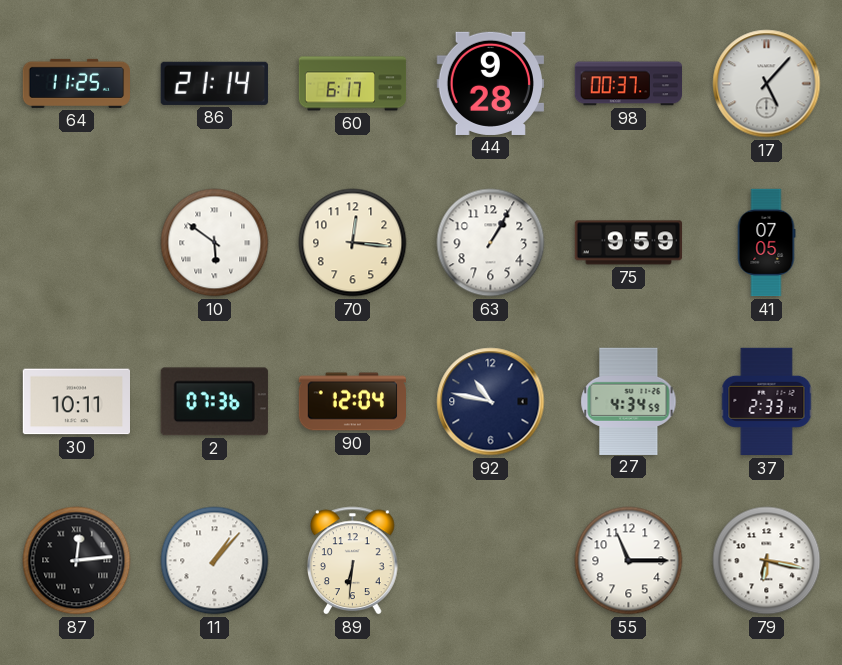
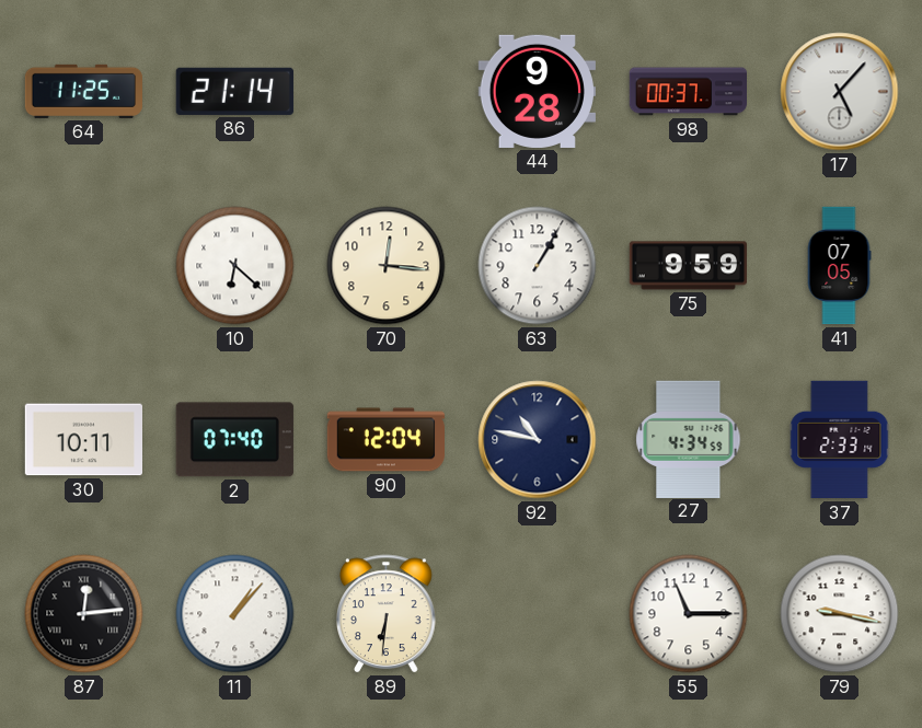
60: 6:17 -> none (353, 84)
10: 5:51 -> 6:22 (235, 266)
2: 07:36 -> 07:40 (234, 440)
79: 6:17 -> 9:17 (840, 614)
